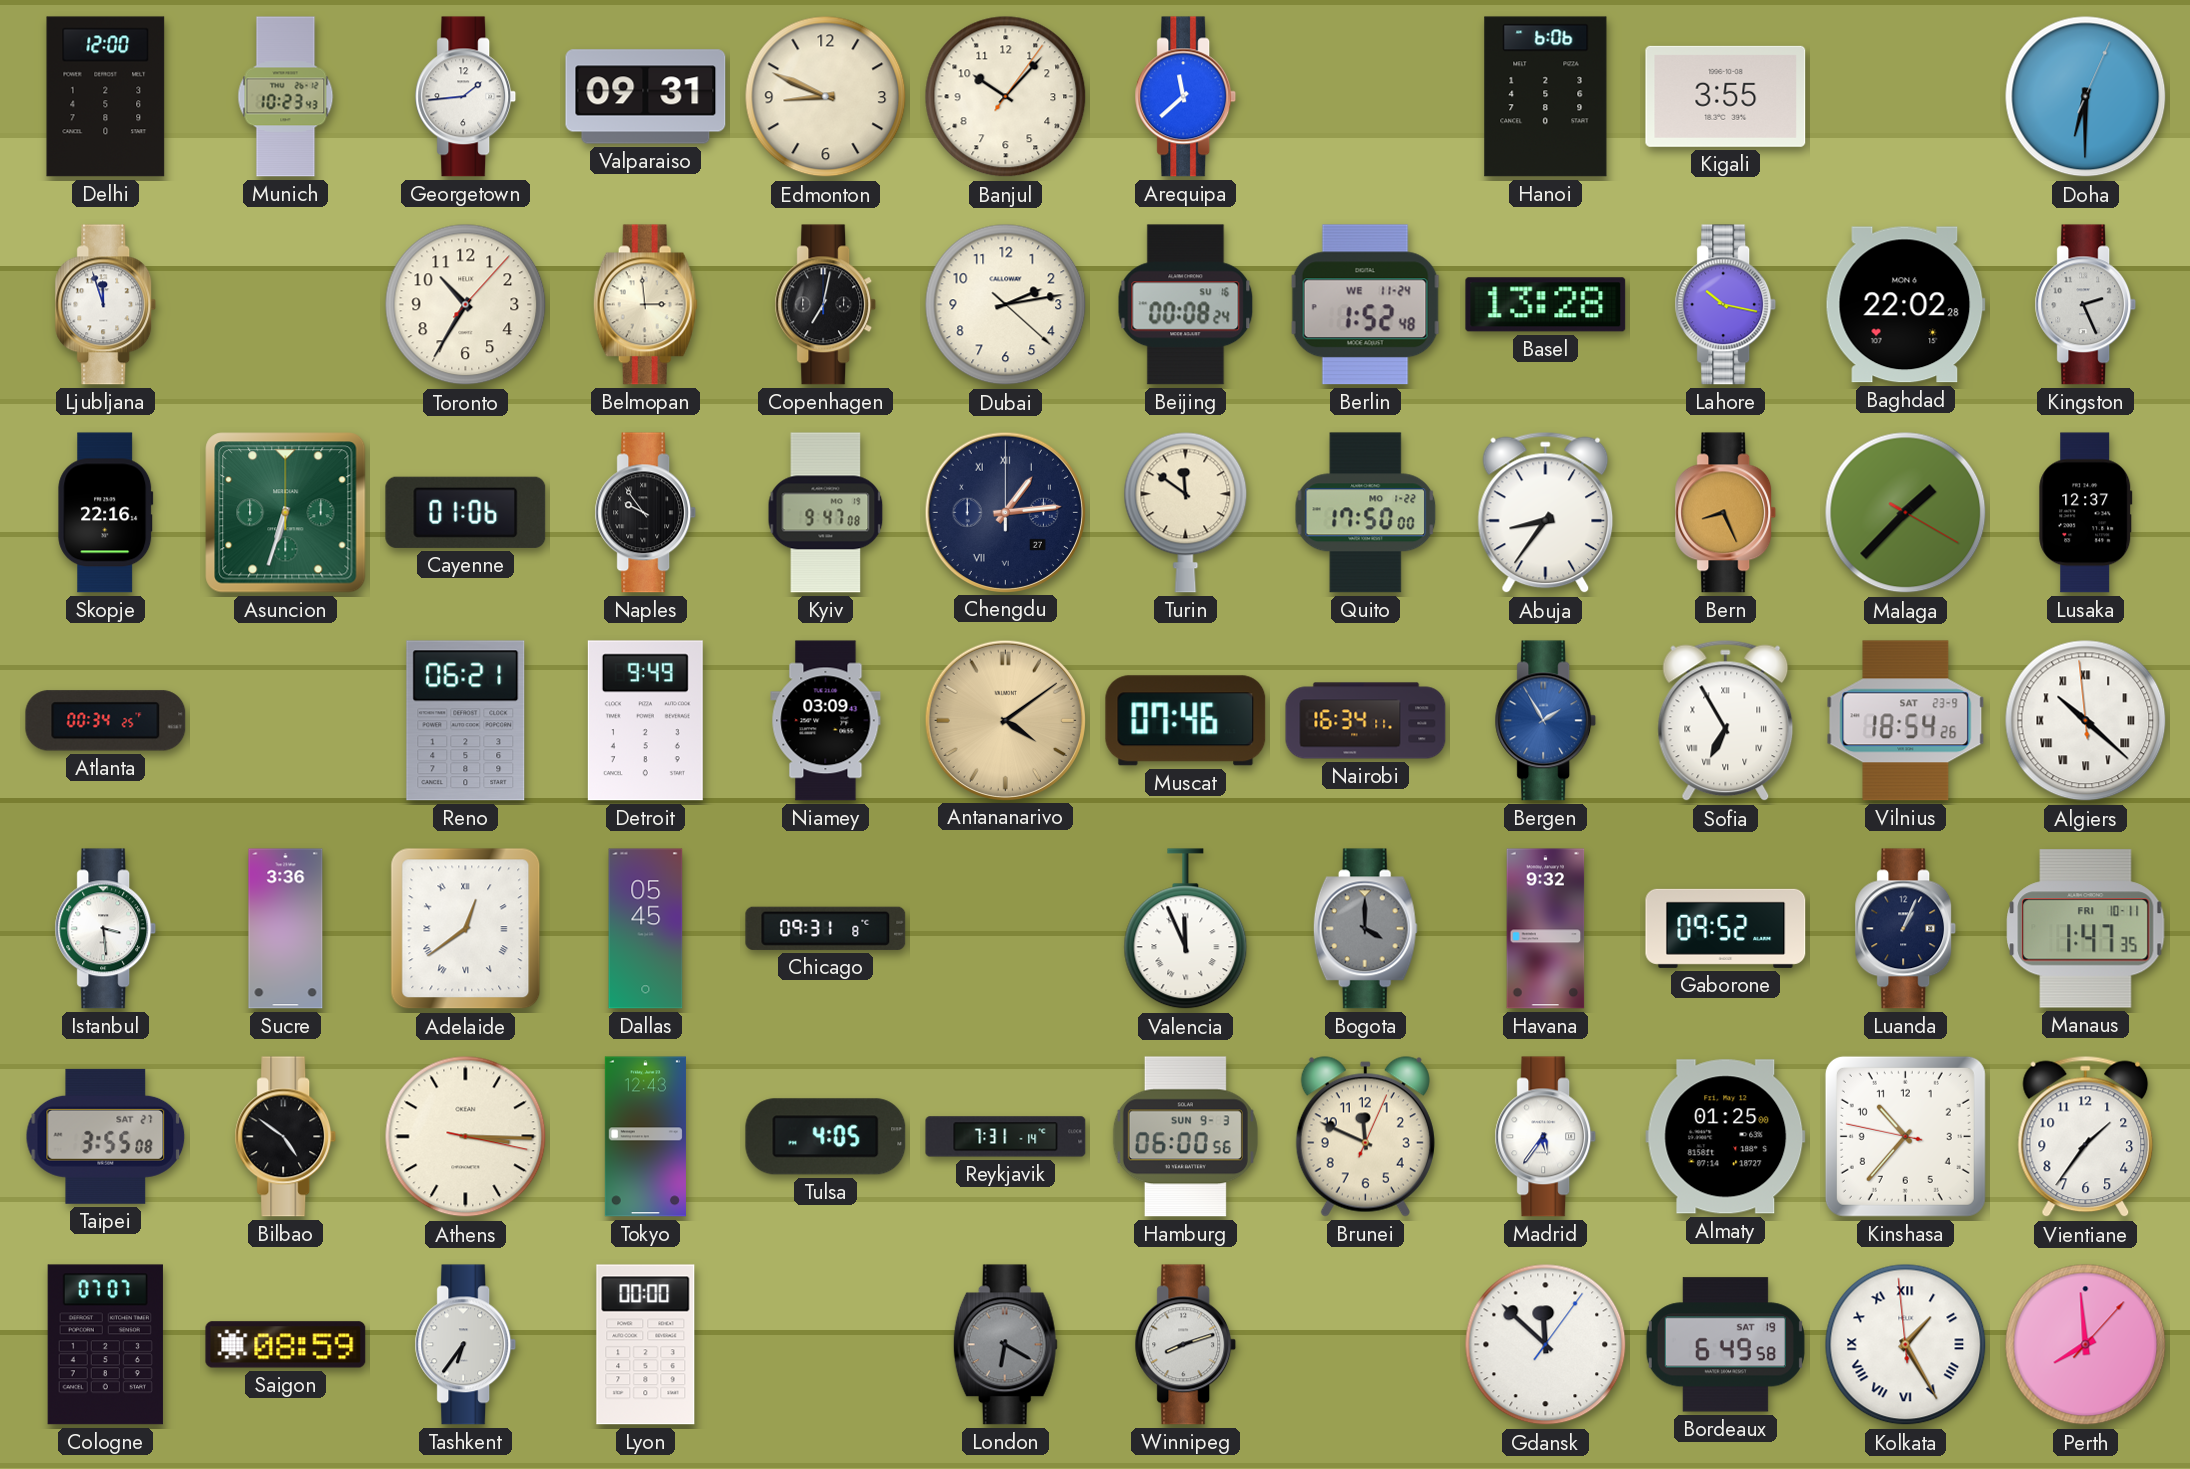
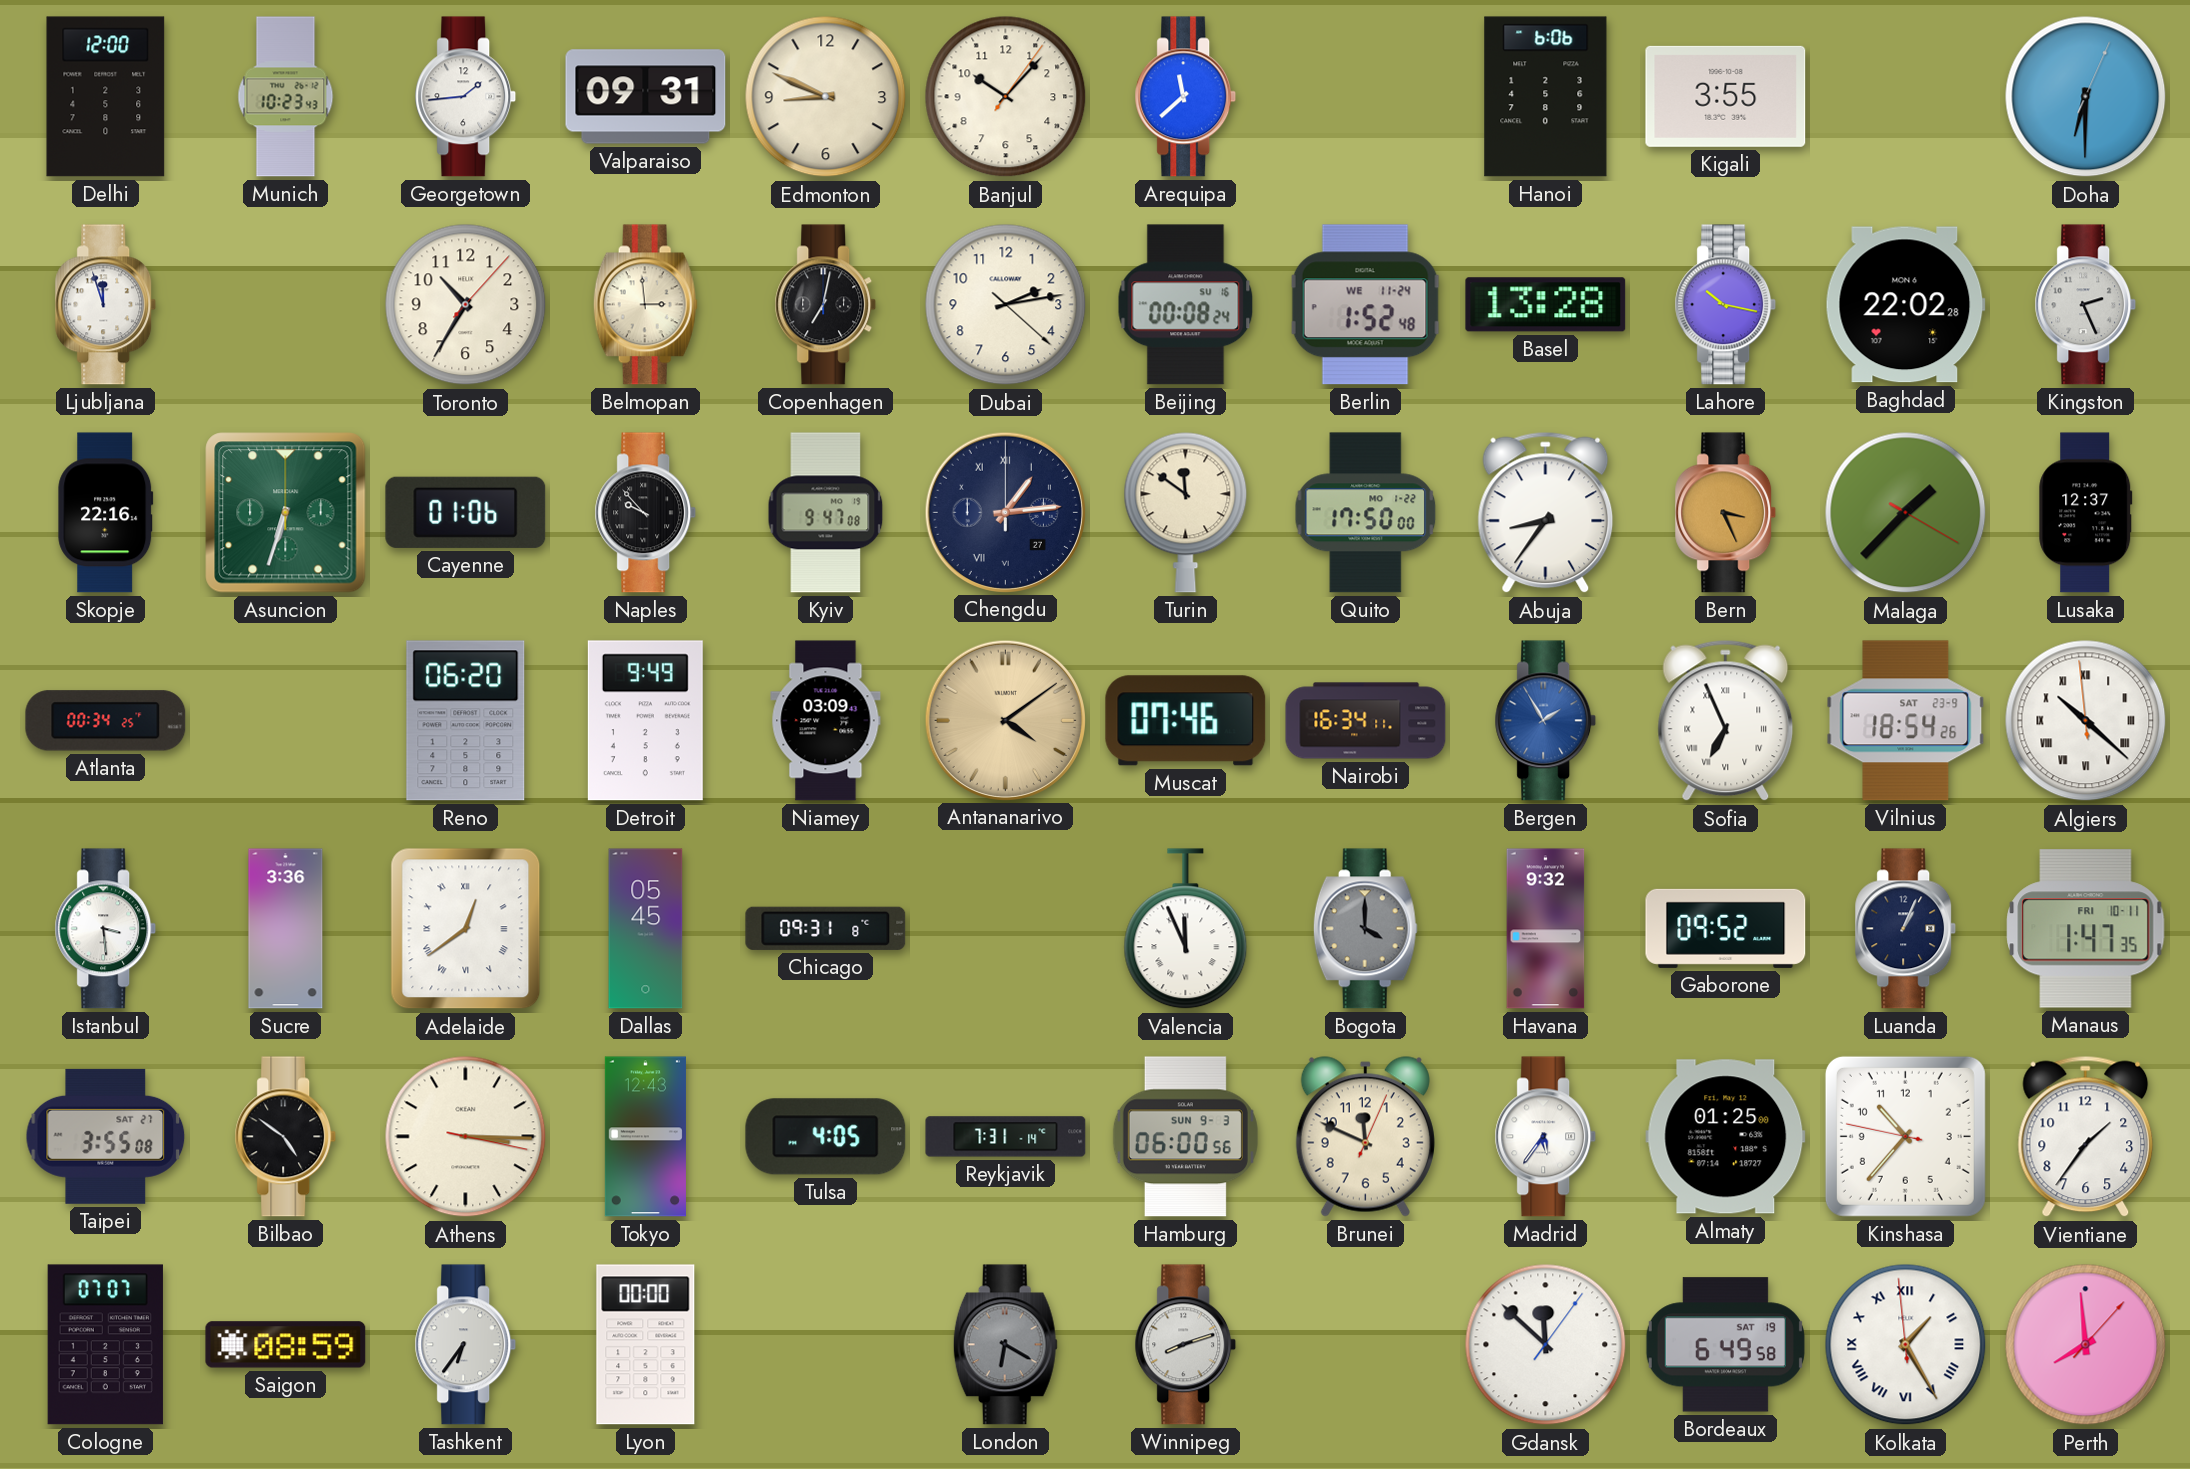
Naples: 9:54 -> 9:53 (646, 513)
Bern: 8:26 -> 3:26 (1726, 513)
Reno: 06:21 -> 06:20 (466, 721)
Sofia: 6:55 -> 6:56 (1726, 721)
